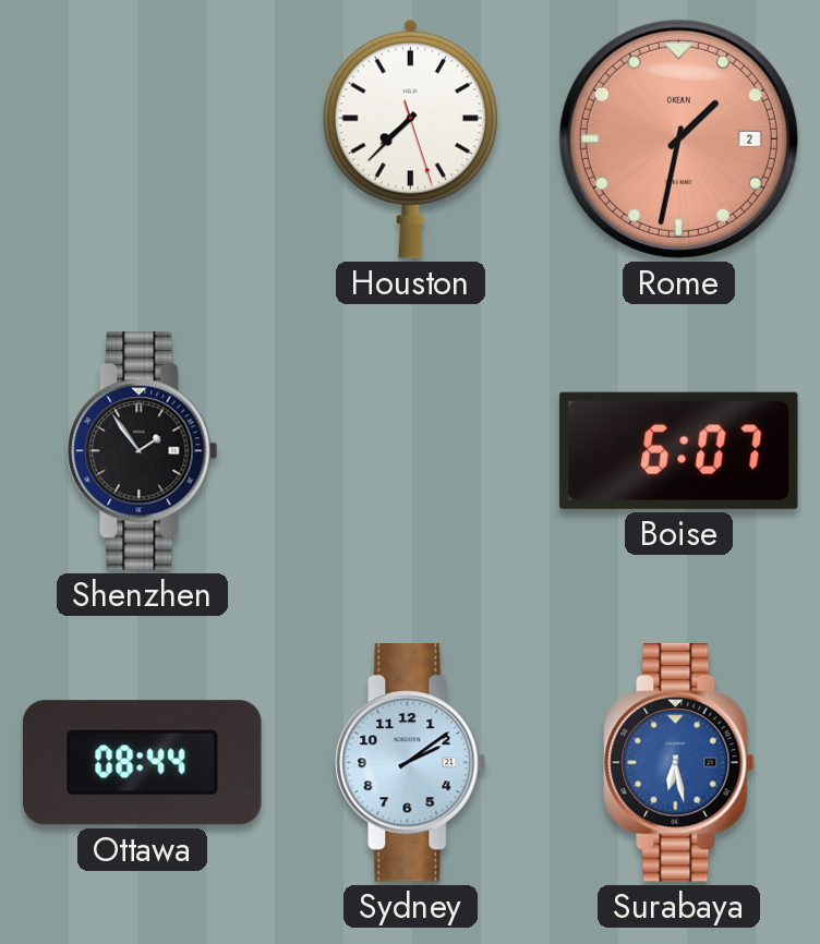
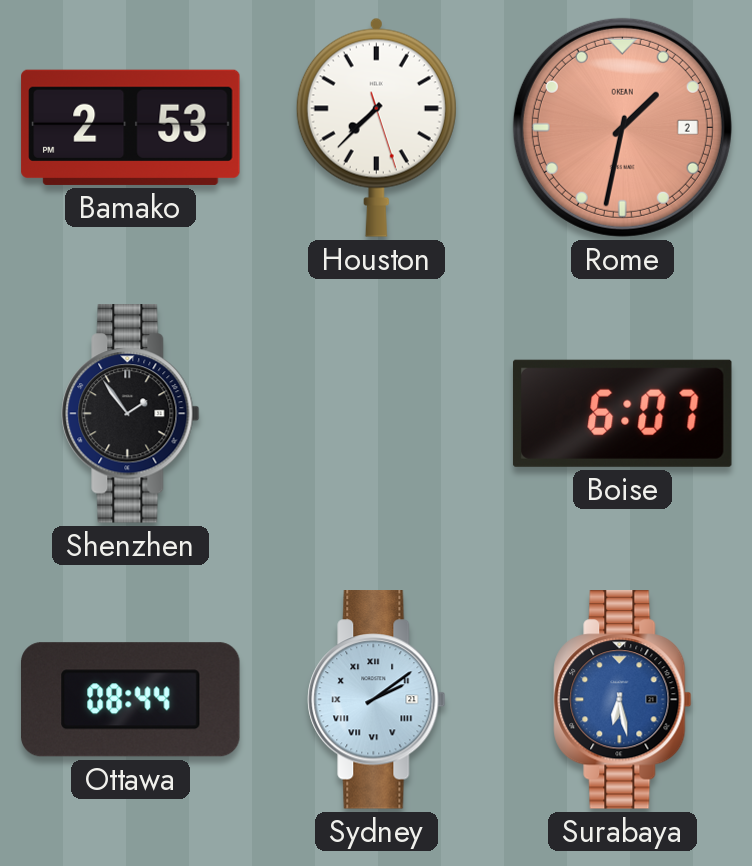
Bamako: none -> 2:53 (131, 127)
Sydney numerals: Arabic -> Roman (377, 700)
